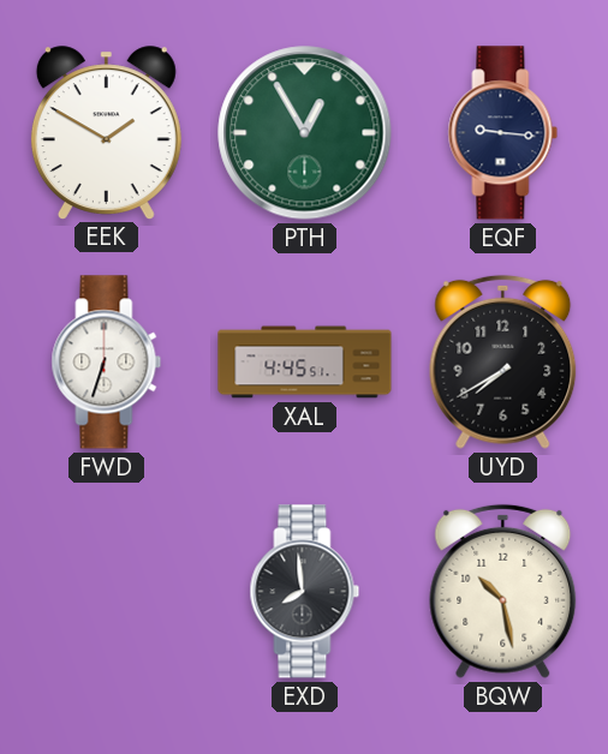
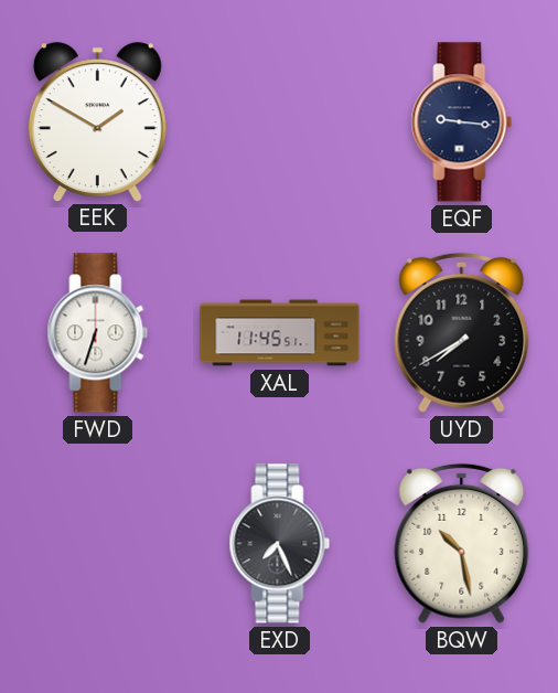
PTH: 12:55 -> none (305, 133)
XAL: 4:45 -> 11:45 (280, 333)
EXD: 7:59 -> 7:26 (280, 544)
